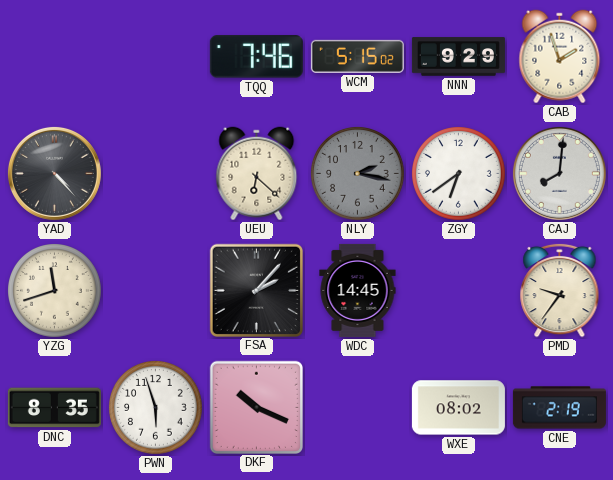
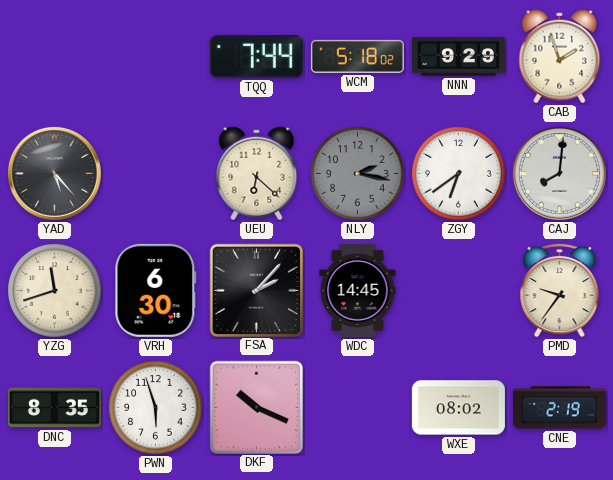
TQQ: 7:46 -> 7:44 (256, 57)
WCM: 5:15 -> 5:18 (357, 56)
YAD: 4:23 -> 5:23 (54, 173)
VRH: none -> 6:30 (156, 290)
